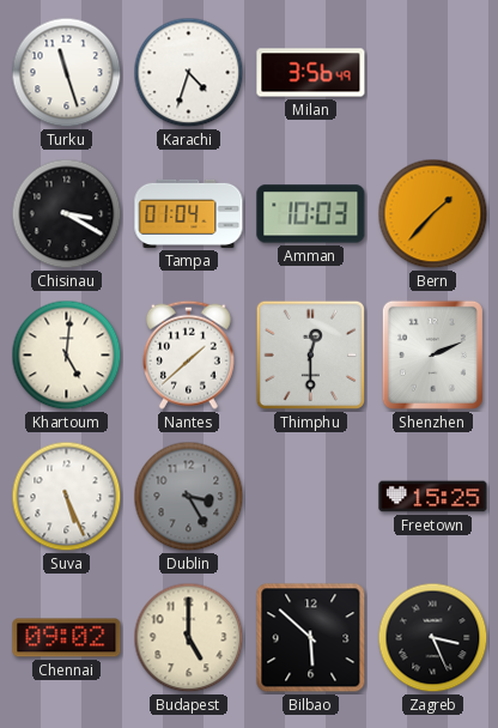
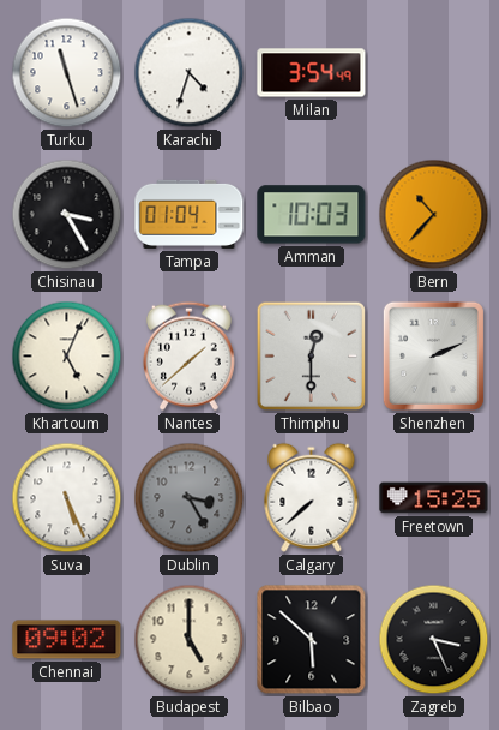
Milan: 3:56 -> 3:54 (312, 73)
Chisinau: 3:20 -> 3:25 (67, 215)
Bern: 1:37 -> 10:37 (434, 215)
Khartoum: 5:01 -> 5:04 (67, 357)
Calgary: none -> 7:38 (312, 497)
